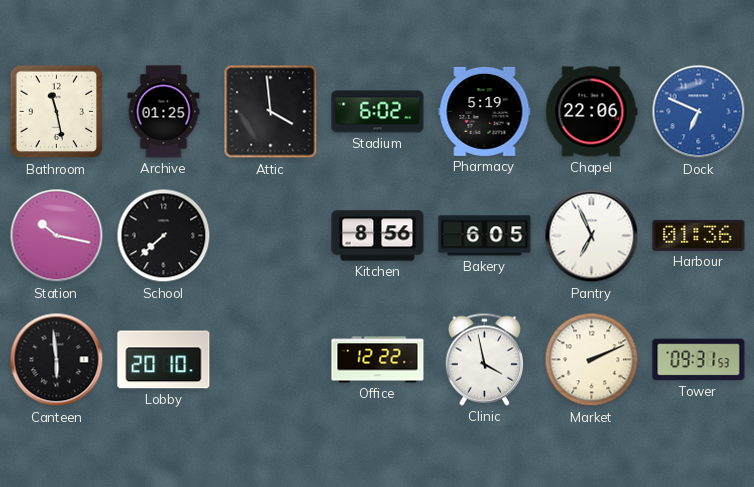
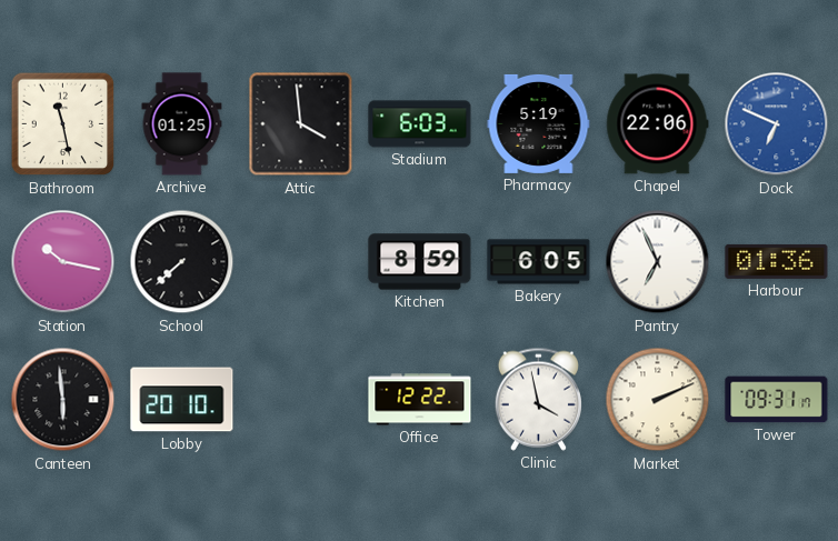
Stadium: 6:02 -> 6:03 (420, 124)
Kitchen: 8:56 -> 8:59 (420, 262)
Tower: 09:31:53 -> 09:31:17 (777, 400)
